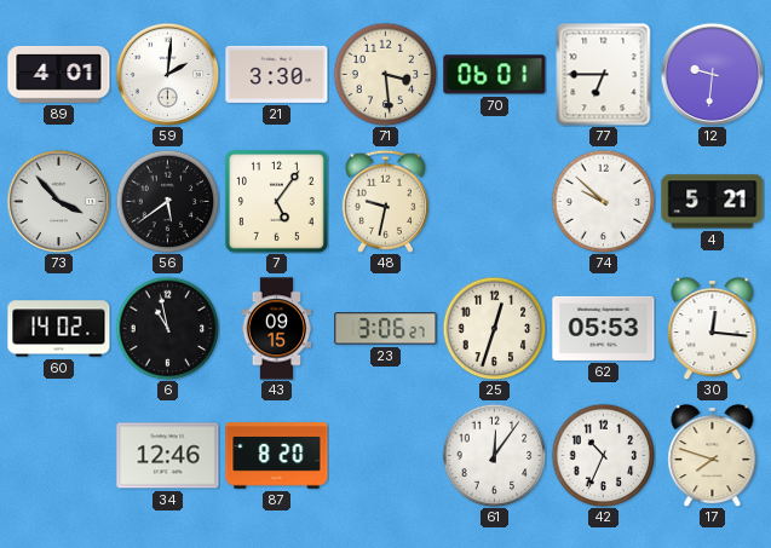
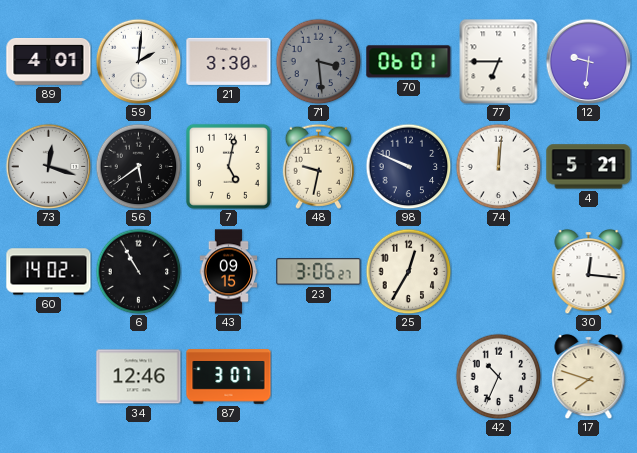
71 dial: cream -> grey (318, 61)
73: 3:53 -> 12:18 (48, 166)
7: 5:06 -> 5:02 (228, 166)
98: none -> 9:49 (408, 166)
74: 9:52 -> 12:01 (498, 166)
6: 10:58 -> 10:55 (138, 271)
25: 12:33 -> 12:35 (408, 271)
62: 05:53 -> none (604, 328)
87: 8:20 -> 3:07 (229, 377)
61: 12:06 -> none (494, 455)
